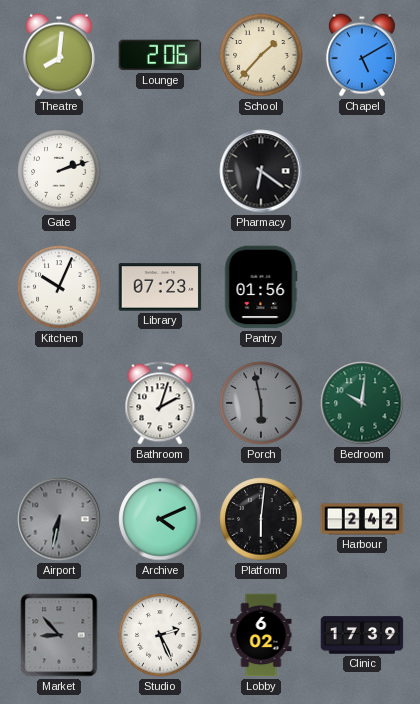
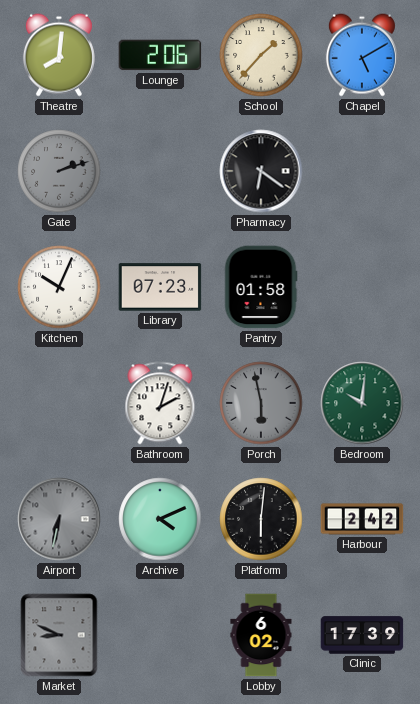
Gate dial: white -> grey (59, 171)
Pantry: 01:56 -> 01:58 (261, 287)
Market: 8:53 -> 8:49 (59, 635)
Studio: 2:26 -> none (160, 635)
